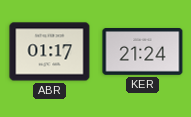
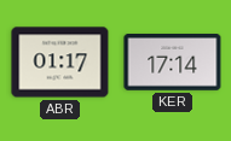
KER: 21:24 -> 17:14 (173, 63)
